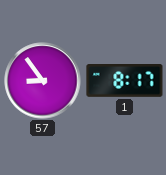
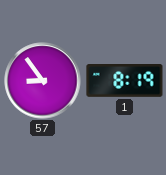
1: 8:17 -> 8:19 (125, 81)
